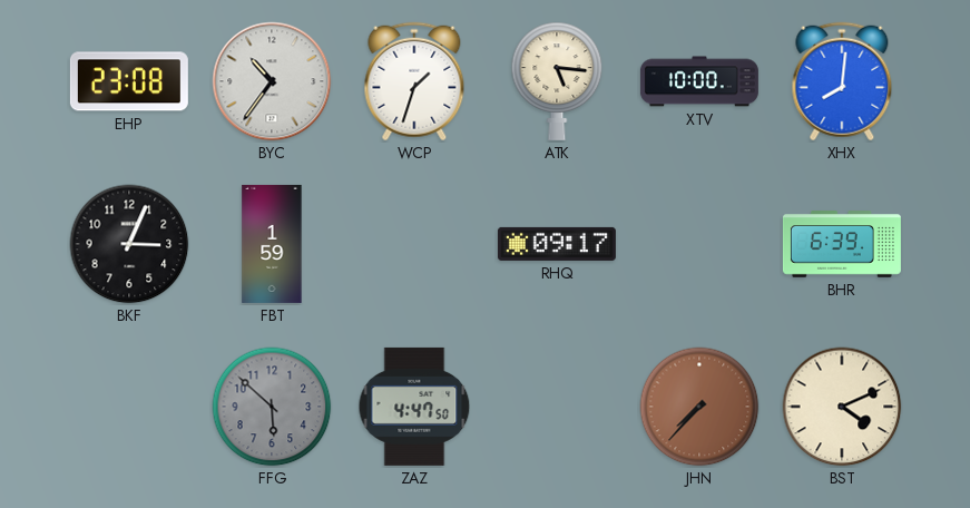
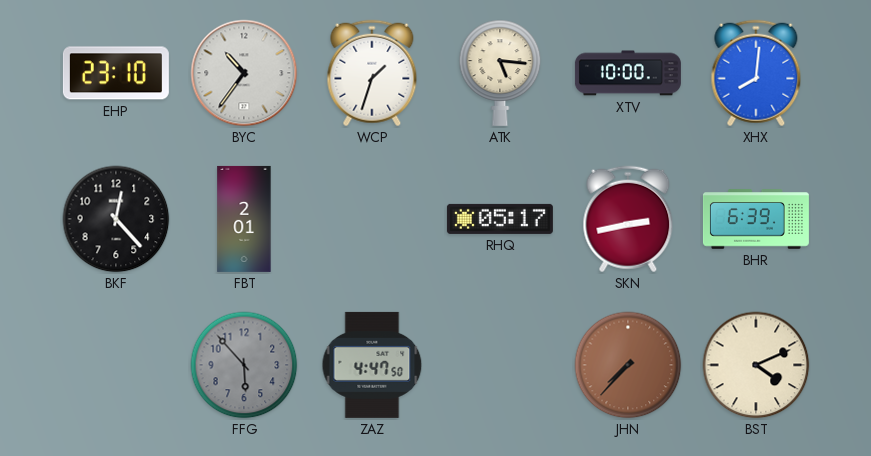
EHP: 23:08 -> 23:10 (116, 73)
BKF: 3:04 -> 12:23 (116, 219)
FBT: 1:59 -> 2:01 (244, 219)
RHQ: 09:17 -> 05:17 (500, 219)
SKN: none -> 2:43 (628, 219)
FFG: 5:52 -> 5:53 (244, 365)
